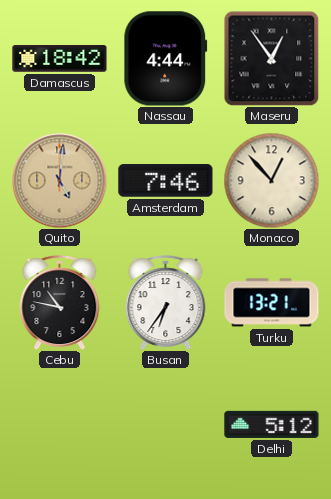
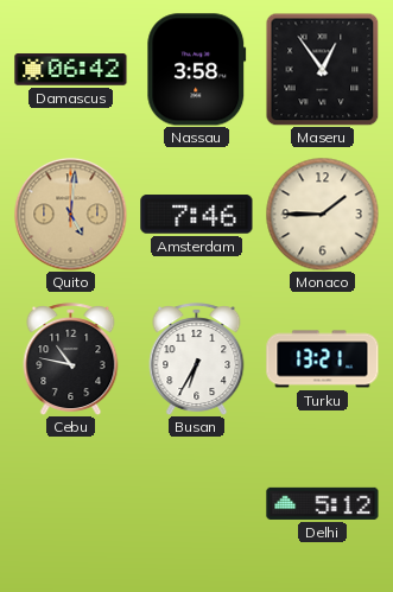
Damascus: 18:42 -> 06:42 (71, 70)
Nassau: 4:44 -> 3:58 (197, 70)
Monaco: 12:53 -> 1:45 (322, 214)
Busan: 6:36 -> 6:35 (197, 359)
